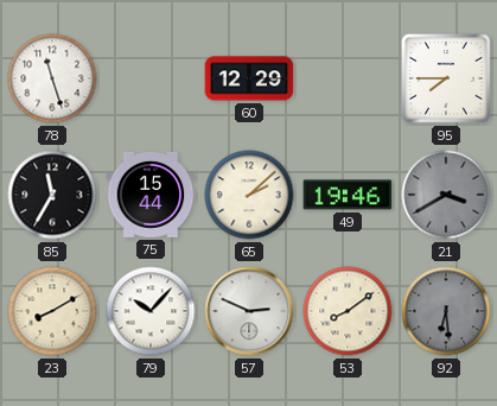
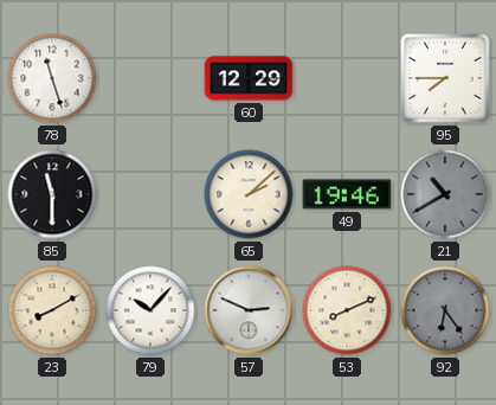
85: 11:35 -> 11:30 (52, 194)
75: 15:44 -> none (151, 195)
21: 3:40 -> 10:40 (445, 194)
53: 8:09 -> 8:11 (347, 310)
92: 6:29 -> 6:24 (445, 310)
